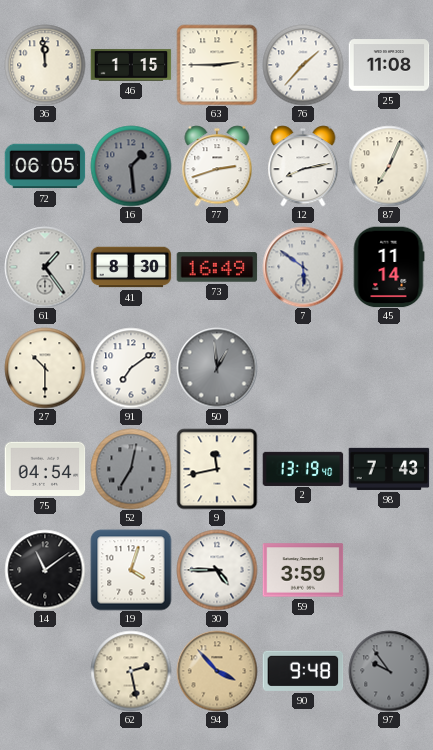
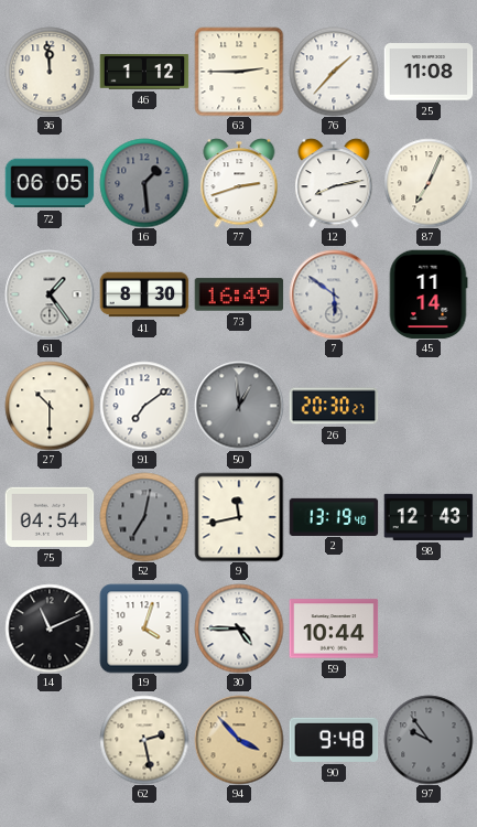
46: 1:15 -> 1:12 (144, 72)
26: none -> 20:30 (334, 406)
98: 7:43 -> 12:43 (429, 517)
14: 11:09 -> 11:11 (50, 629)
59: 3:59 -> 10:44 (334, 629)
